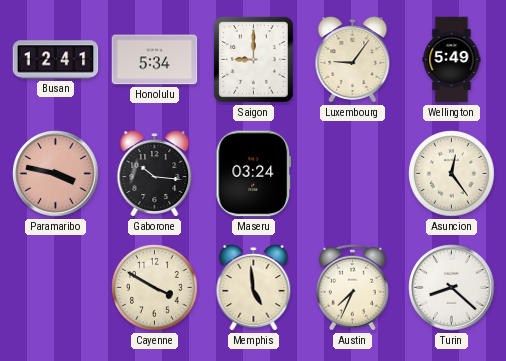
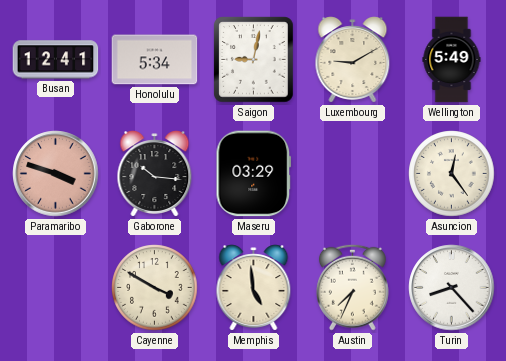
Saigon: 9:00 -> 9:02 (254, 60)
Luxembourg: 9:06 -> 9:10 (353, 60)
Paramaribo: 3:47 -> 3:48 (56, 174)
Maseru: 03:24 -> 03:29 (254, 174)
Turin: 8:22 -> 8:23 (452, 288)
